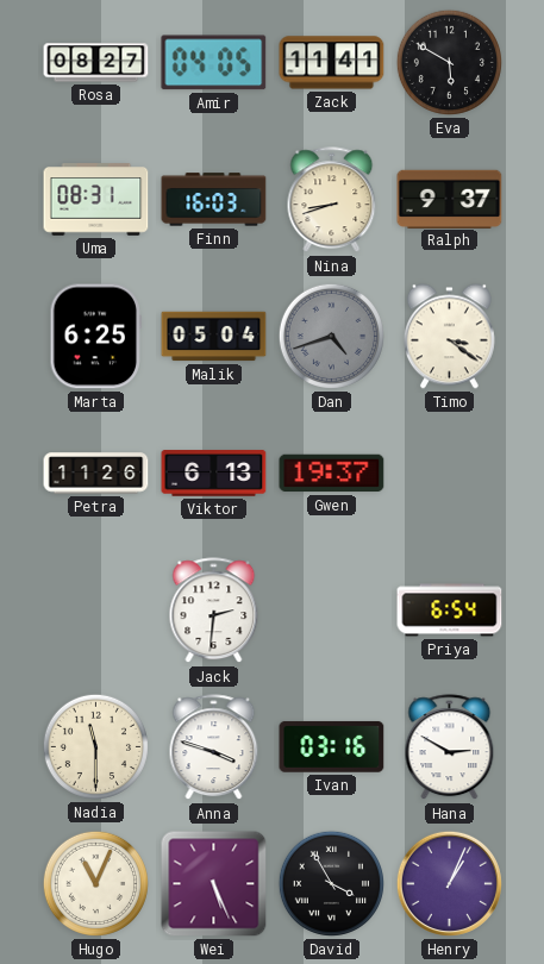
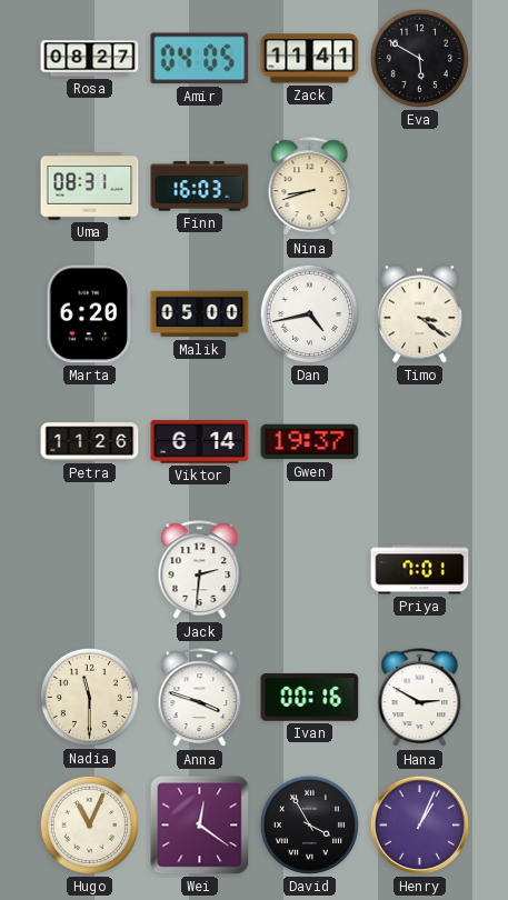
Ralph: 9:37 -> none (450, 199)
Marta: 6:25 -> 6:20 (89, 314)
Malik: 05:04 -> 05:00 (200, 314)
Dan: 4:42 -> 4:43 (309, 313)
Dan dial: grey -> white (309, 313)
Viktor: 6:13 -> 6:14 (200, 442)
Priya: 6:54 -> 7:01 (420, 570)
Ivan: 03:16 -> 00:16 (310, 697)
Wei: 5:26 -> 12:21 (200, 826)
